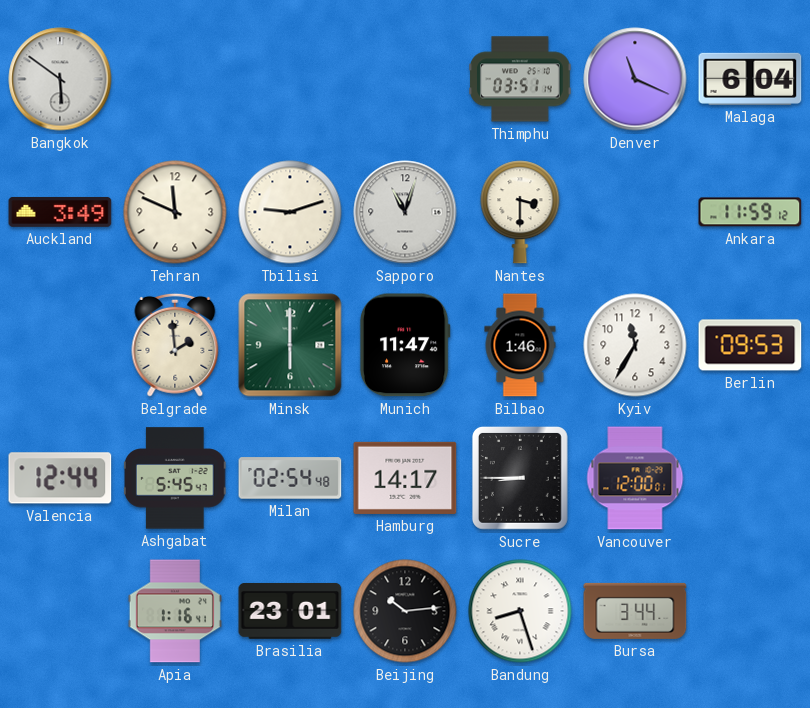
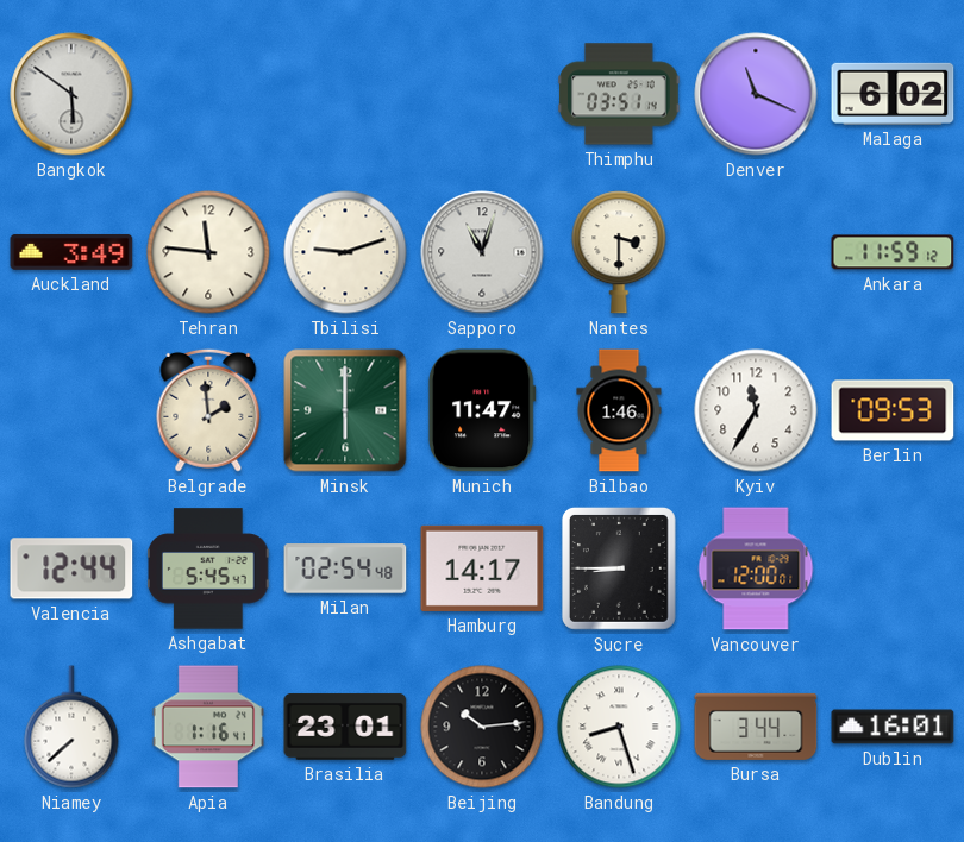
Malaga: 6:04 -> 6:02 (893, 94)
Tehran: 11:49 -> 11:46 (208, 252)
Niamey: none -> 7:38 (71, 727)
Dublin: none -> 16:01 (893, 727)
